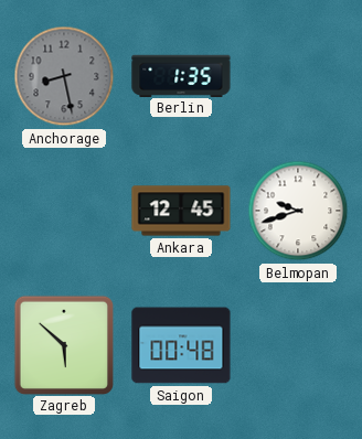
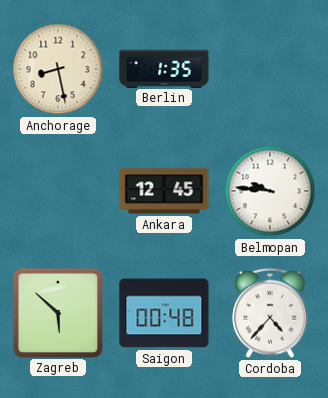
Anchorage dial: grey -> cream (58, 69)
Belmopan: 9:42 -> 9:46 (270, 191)
Cordoba: none -> 4:37 (270, 313)
